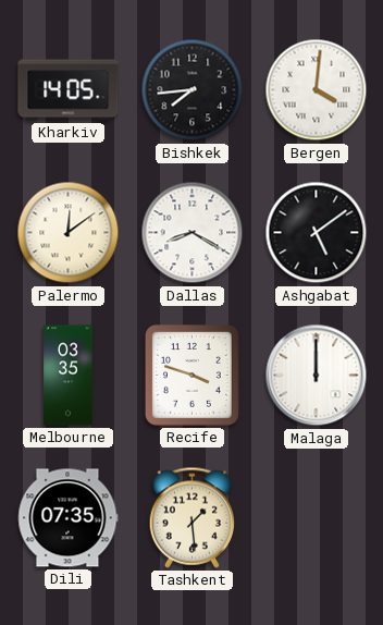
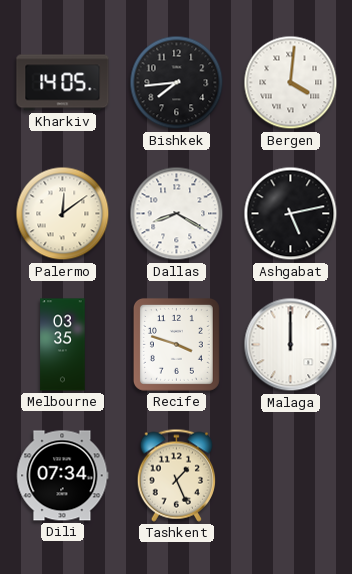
Ashgabat: 5:09 -> 5:13 (291, 214)
Dili: 07:35 -> 07:34 (62, 476)
Tashkent: 1:29 -> 1:26 (176, 475)
